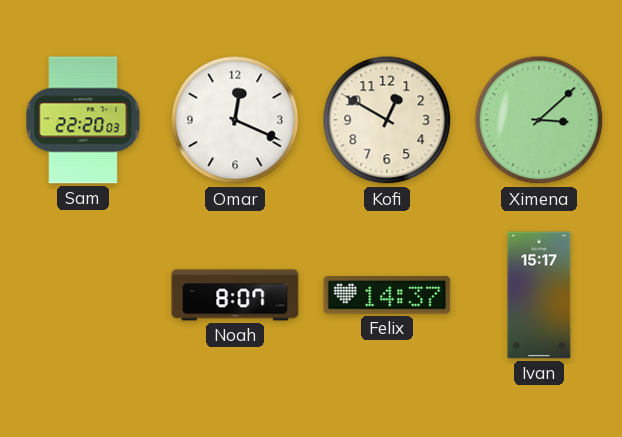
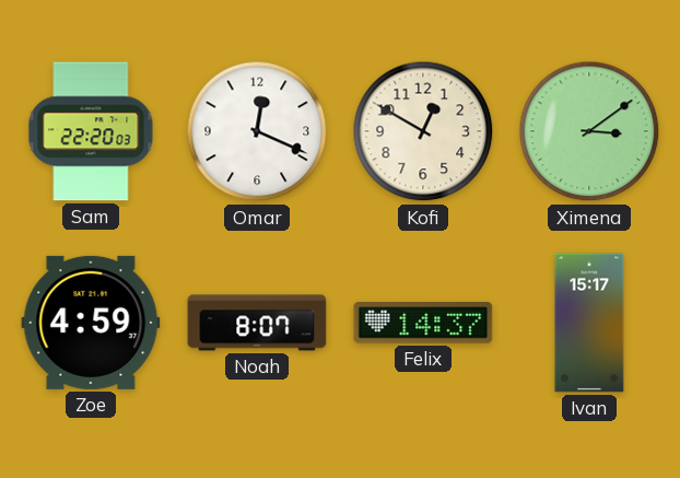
Ximena: 3:08 -> 3:09 (589, 131)
Zoe: none -> 4:59 (91, 323)
